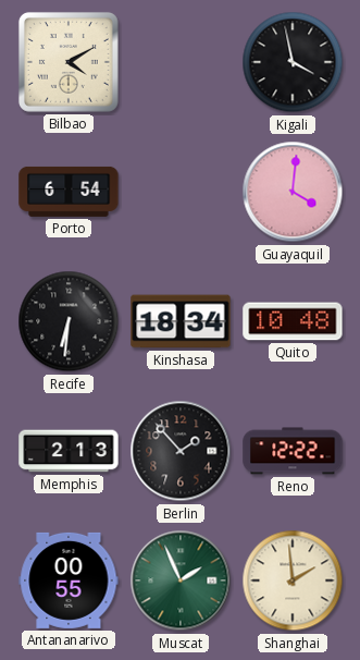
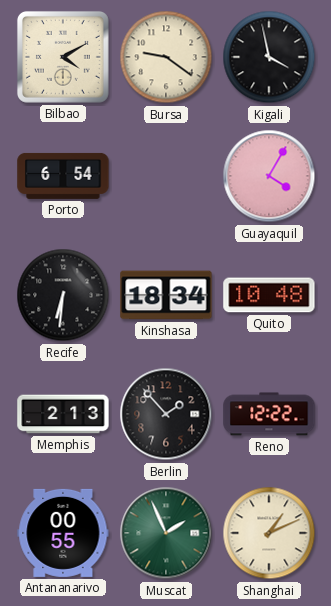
Bursa: none -> 9:21 (166, 57)
Guayaquil: 4:01 -> 4:05 (269, 176)
Shanghai: 1:59 -> 1:11 (269, 533)
